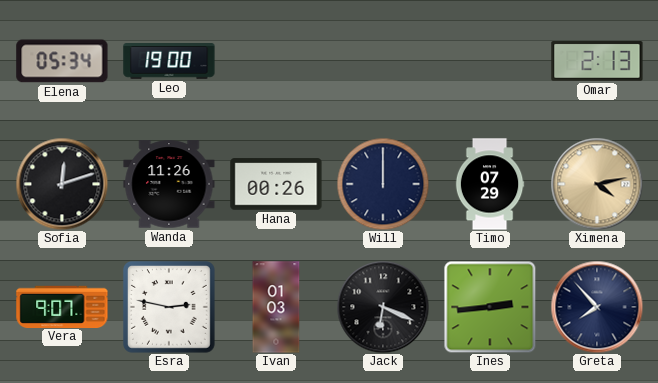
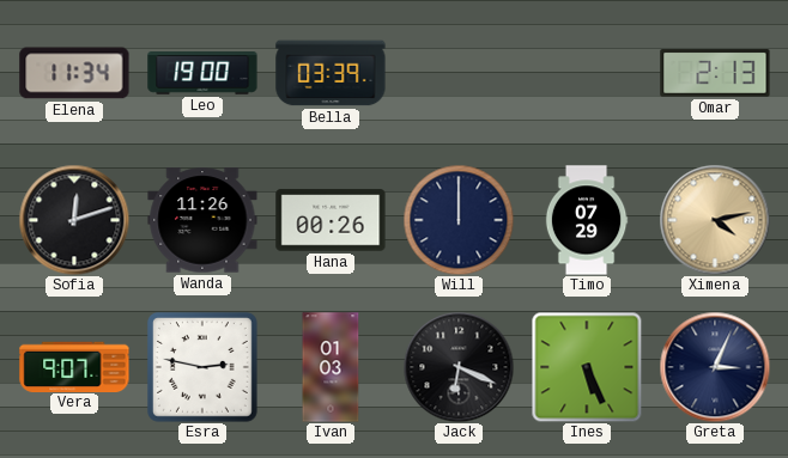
Elena: 05:34 -> 11:34 (74, 73)
Bella: none -> 03:39 (331, 73)
Ines: 2:44 -> 5:26 (587, 367)
Greta: 7:53 -> 3:04 (715, 367)
